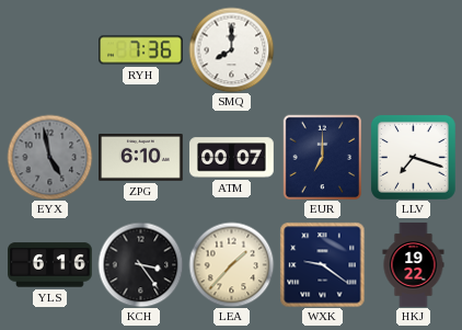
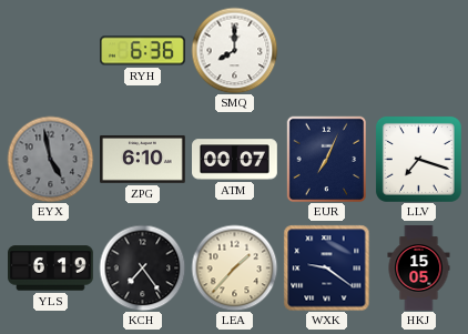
RYH: 7:36 -> 6:36 (143, 51)
EUR: 7:00 -> 7:04 (327, 159)
YLS: 6:16 -> 6:19 (51, 269)
KCH: 3:24 -> 7:24 (142, 267)
HKJ: 19:22 -> 15:05 (419, 269)
